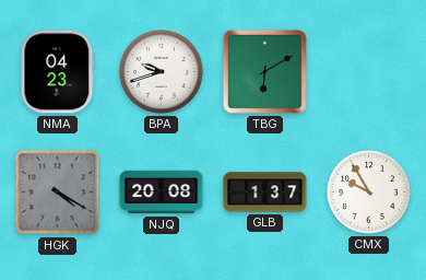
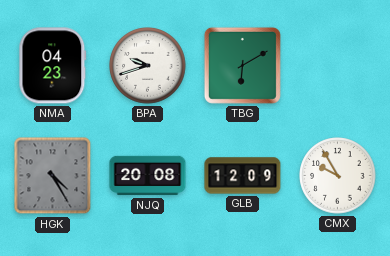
HGK: 4:20 -> 4:25 (53, 176)
GLB: 1:37 -> 12:09 (243, 176)
